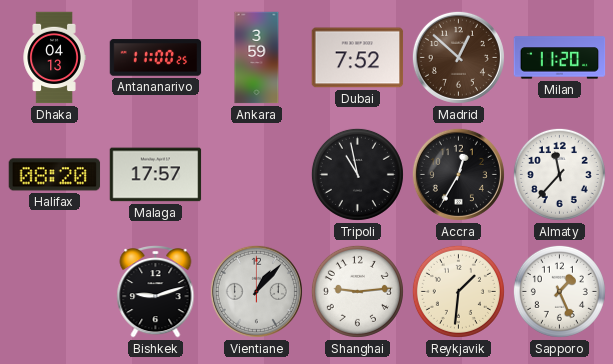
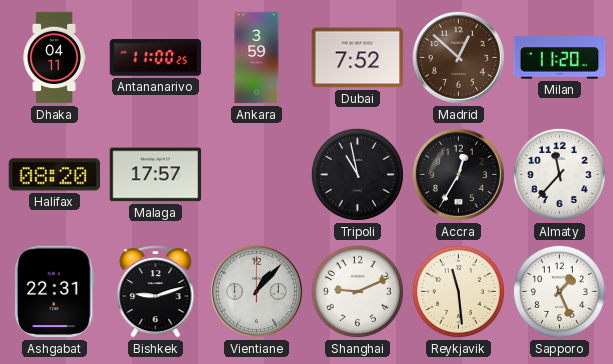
Dhaka: 04:13 -> 04:11 (54, 58)
Ashgabat: none -> 22:31 (54, 292)
Shanghai: 9:14 -> 9:11 (357, 291)
Reykjavik: 1:31 -> 11:29 (458, 291)
